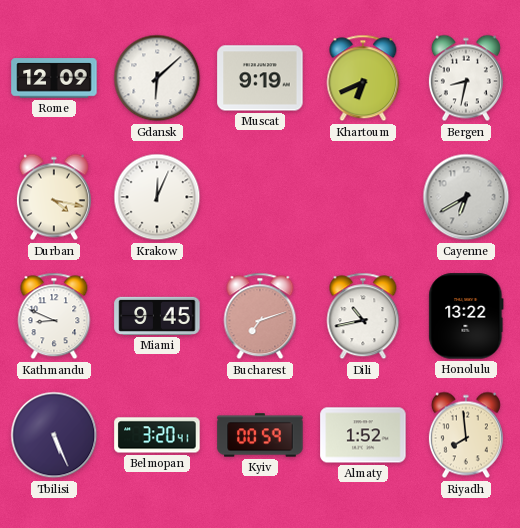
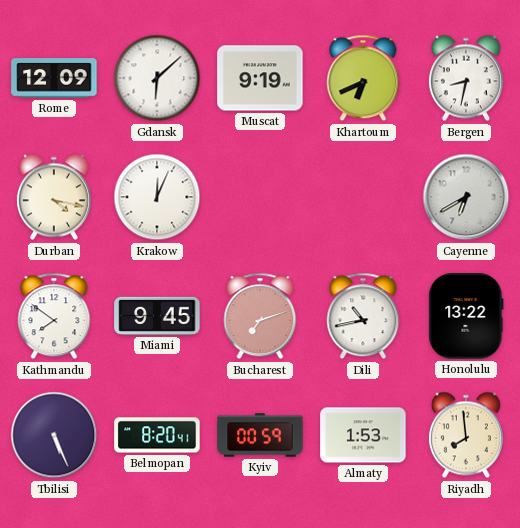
Kathmandu: 8:49 -> 7:51 (54, 316)
Belmopan: 3:20 -> 8:20 (157, 435)
Almaty: 1:52 -> 1:53 (363, 435)
